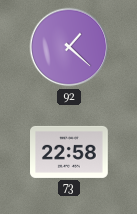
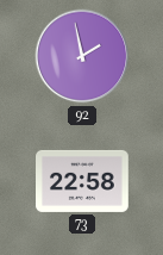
92: 1:22 -> 1:58 (82, 56)
